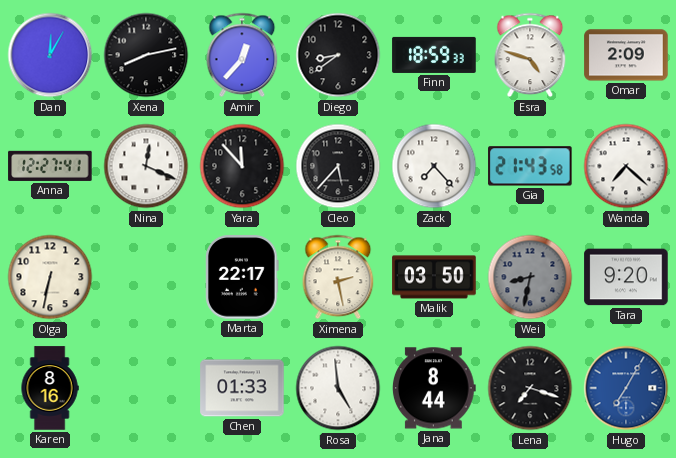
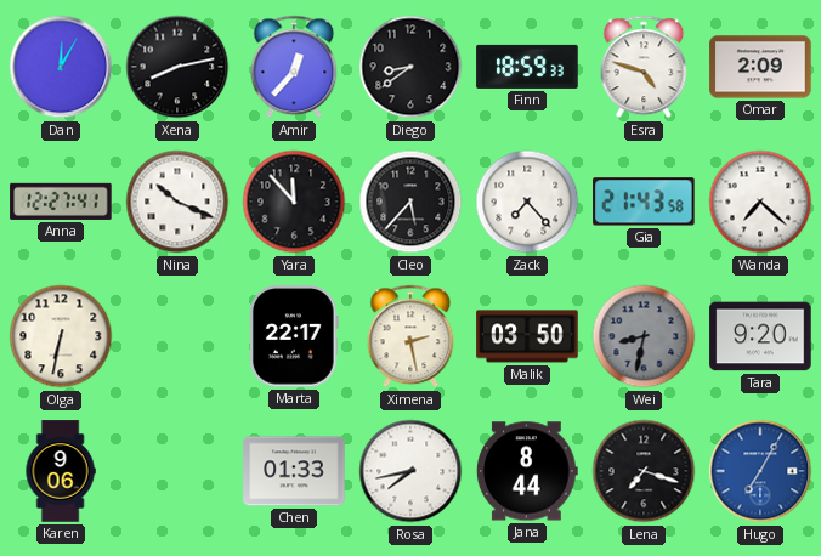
Nina: 12:19 -> 10:19 (177, 202)
Karen: 8:16 -> 9:06 (61, 471)
Rosa: 4:59 -> 7:43 (410, 471)
